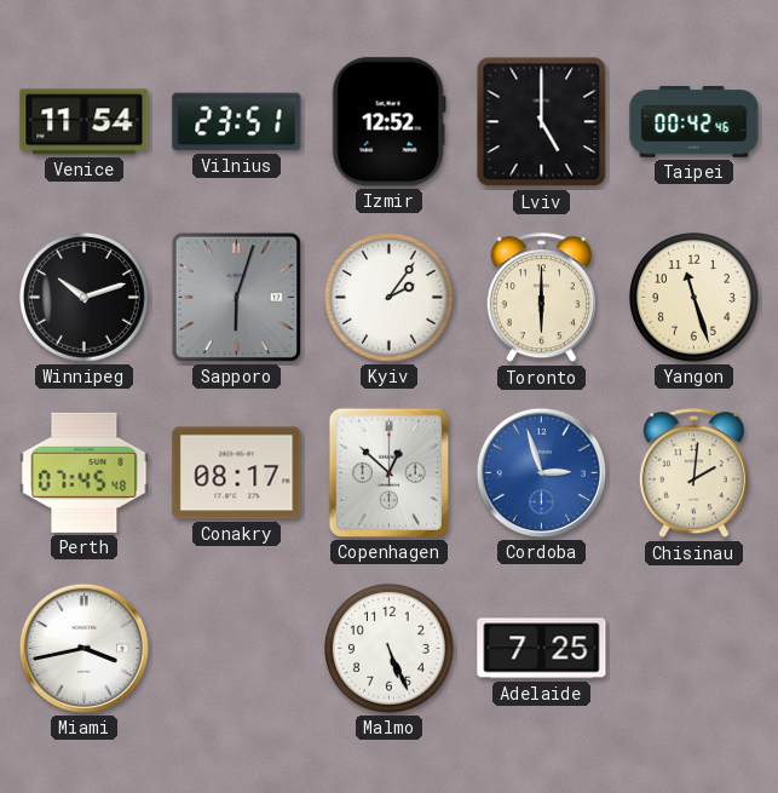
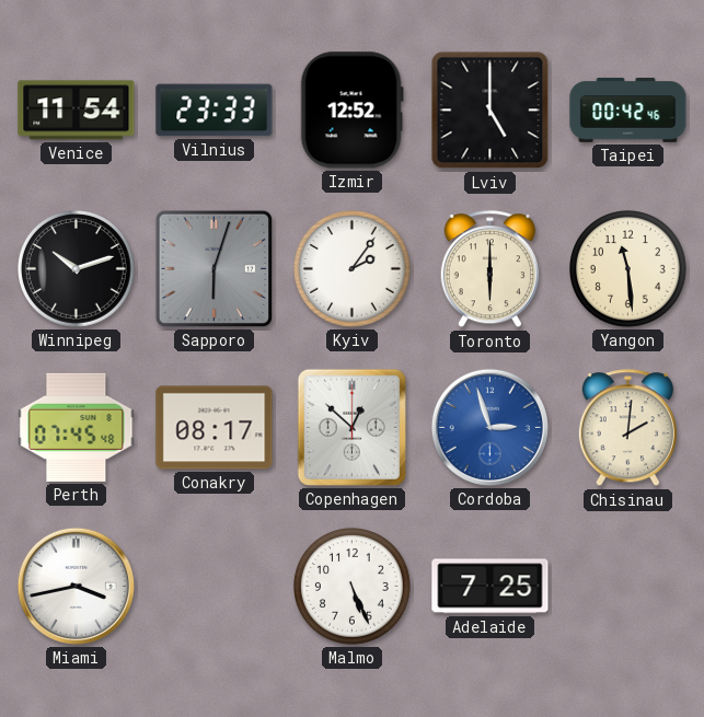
Vilnius: 23:51 -> 23:33 (215, 111)
Yangon: 11:27 -> 11:29 (628, 269)
